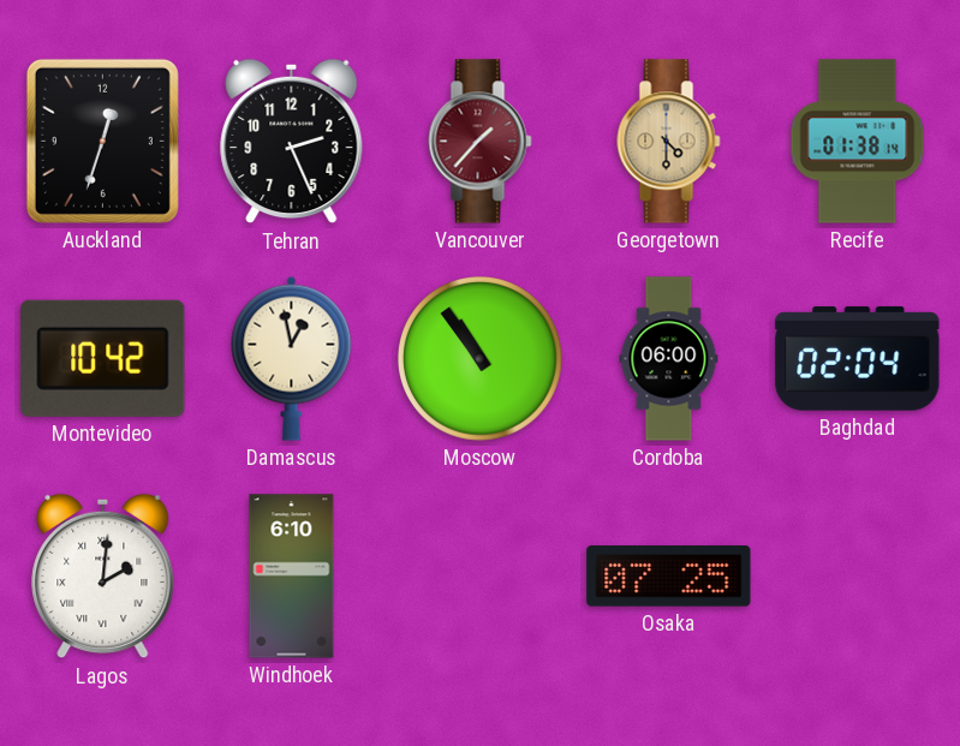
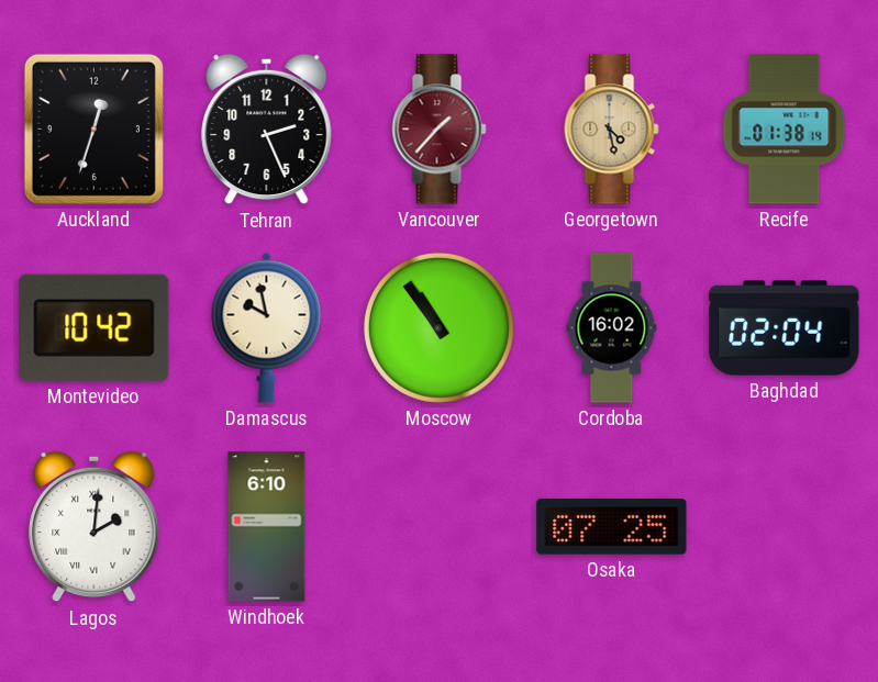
Georgetown: 4:30 -> 4:28 (612, 130)
Damascus: 12:58 -> 9:58 (267, 327)
Cordoba: 06:00 -> 16:02 (612, 328)
